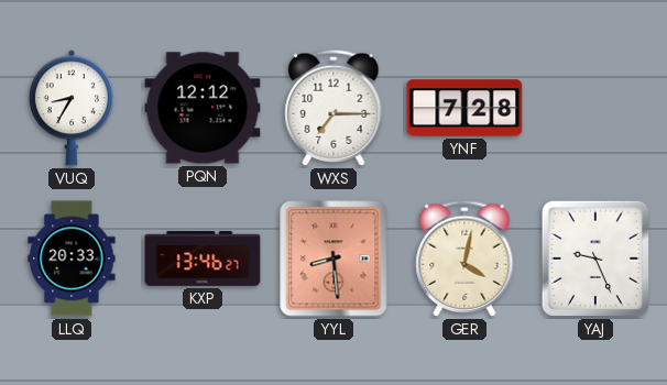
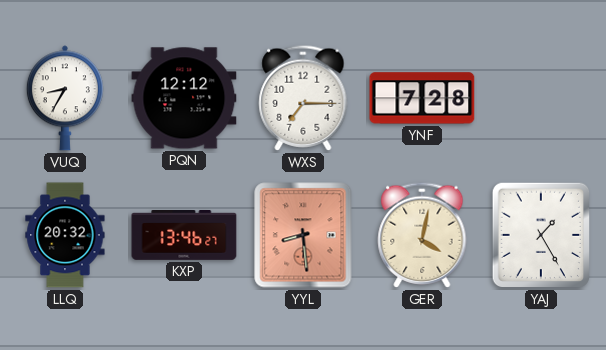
LLQ: 20:33 -> 20:32 (65, 235)
YAJ: 9:26 -> 1:25 (540, 235)
